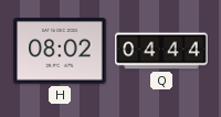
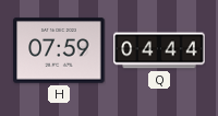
H: 08:02 -> 07:59 (59, 50)
